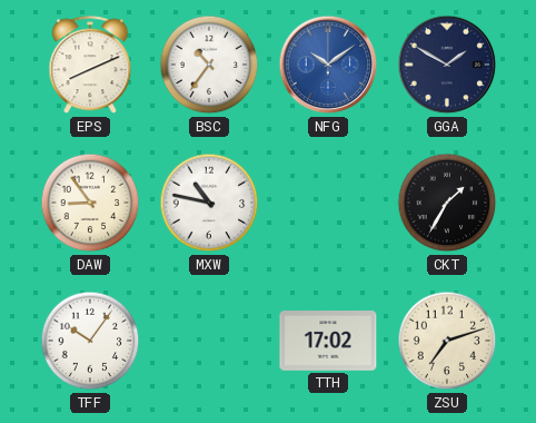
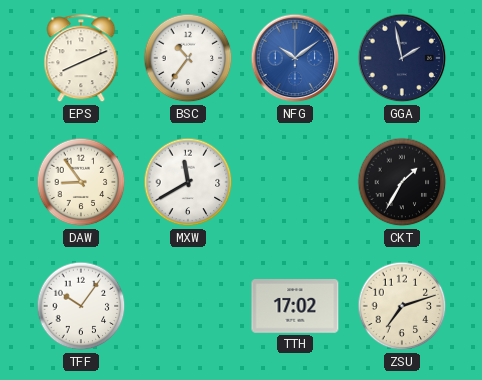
GGA: 1:50 -> 1:58 (402, 58)
MXW: 10:47 -> 11:40 (188, 182)
